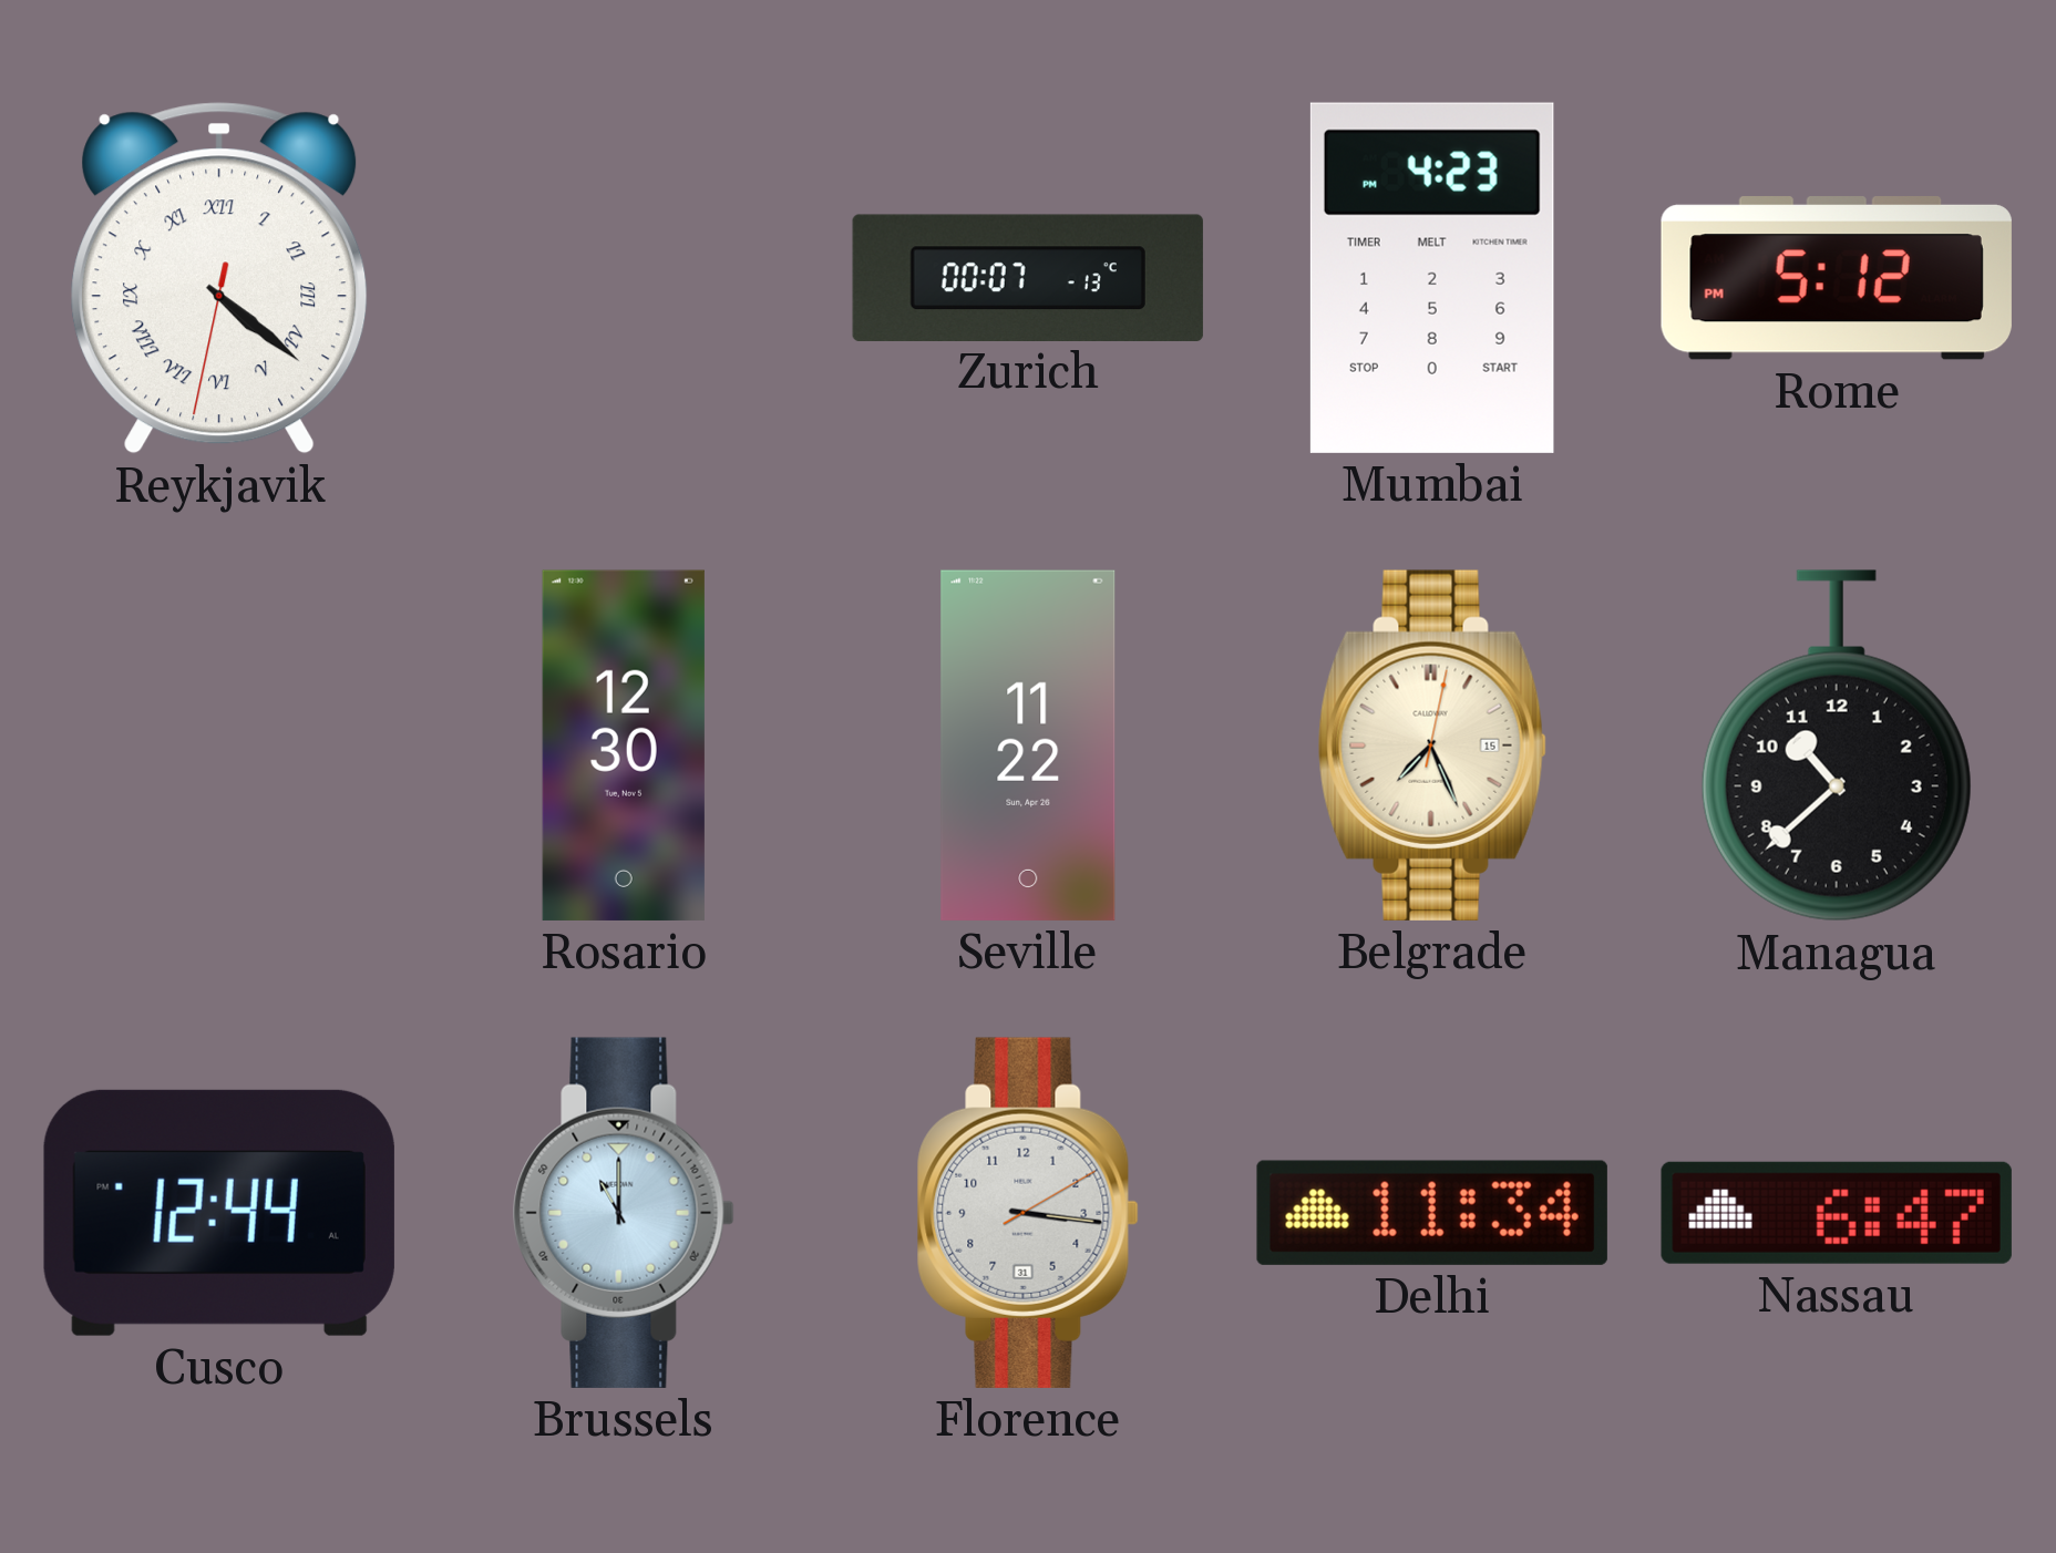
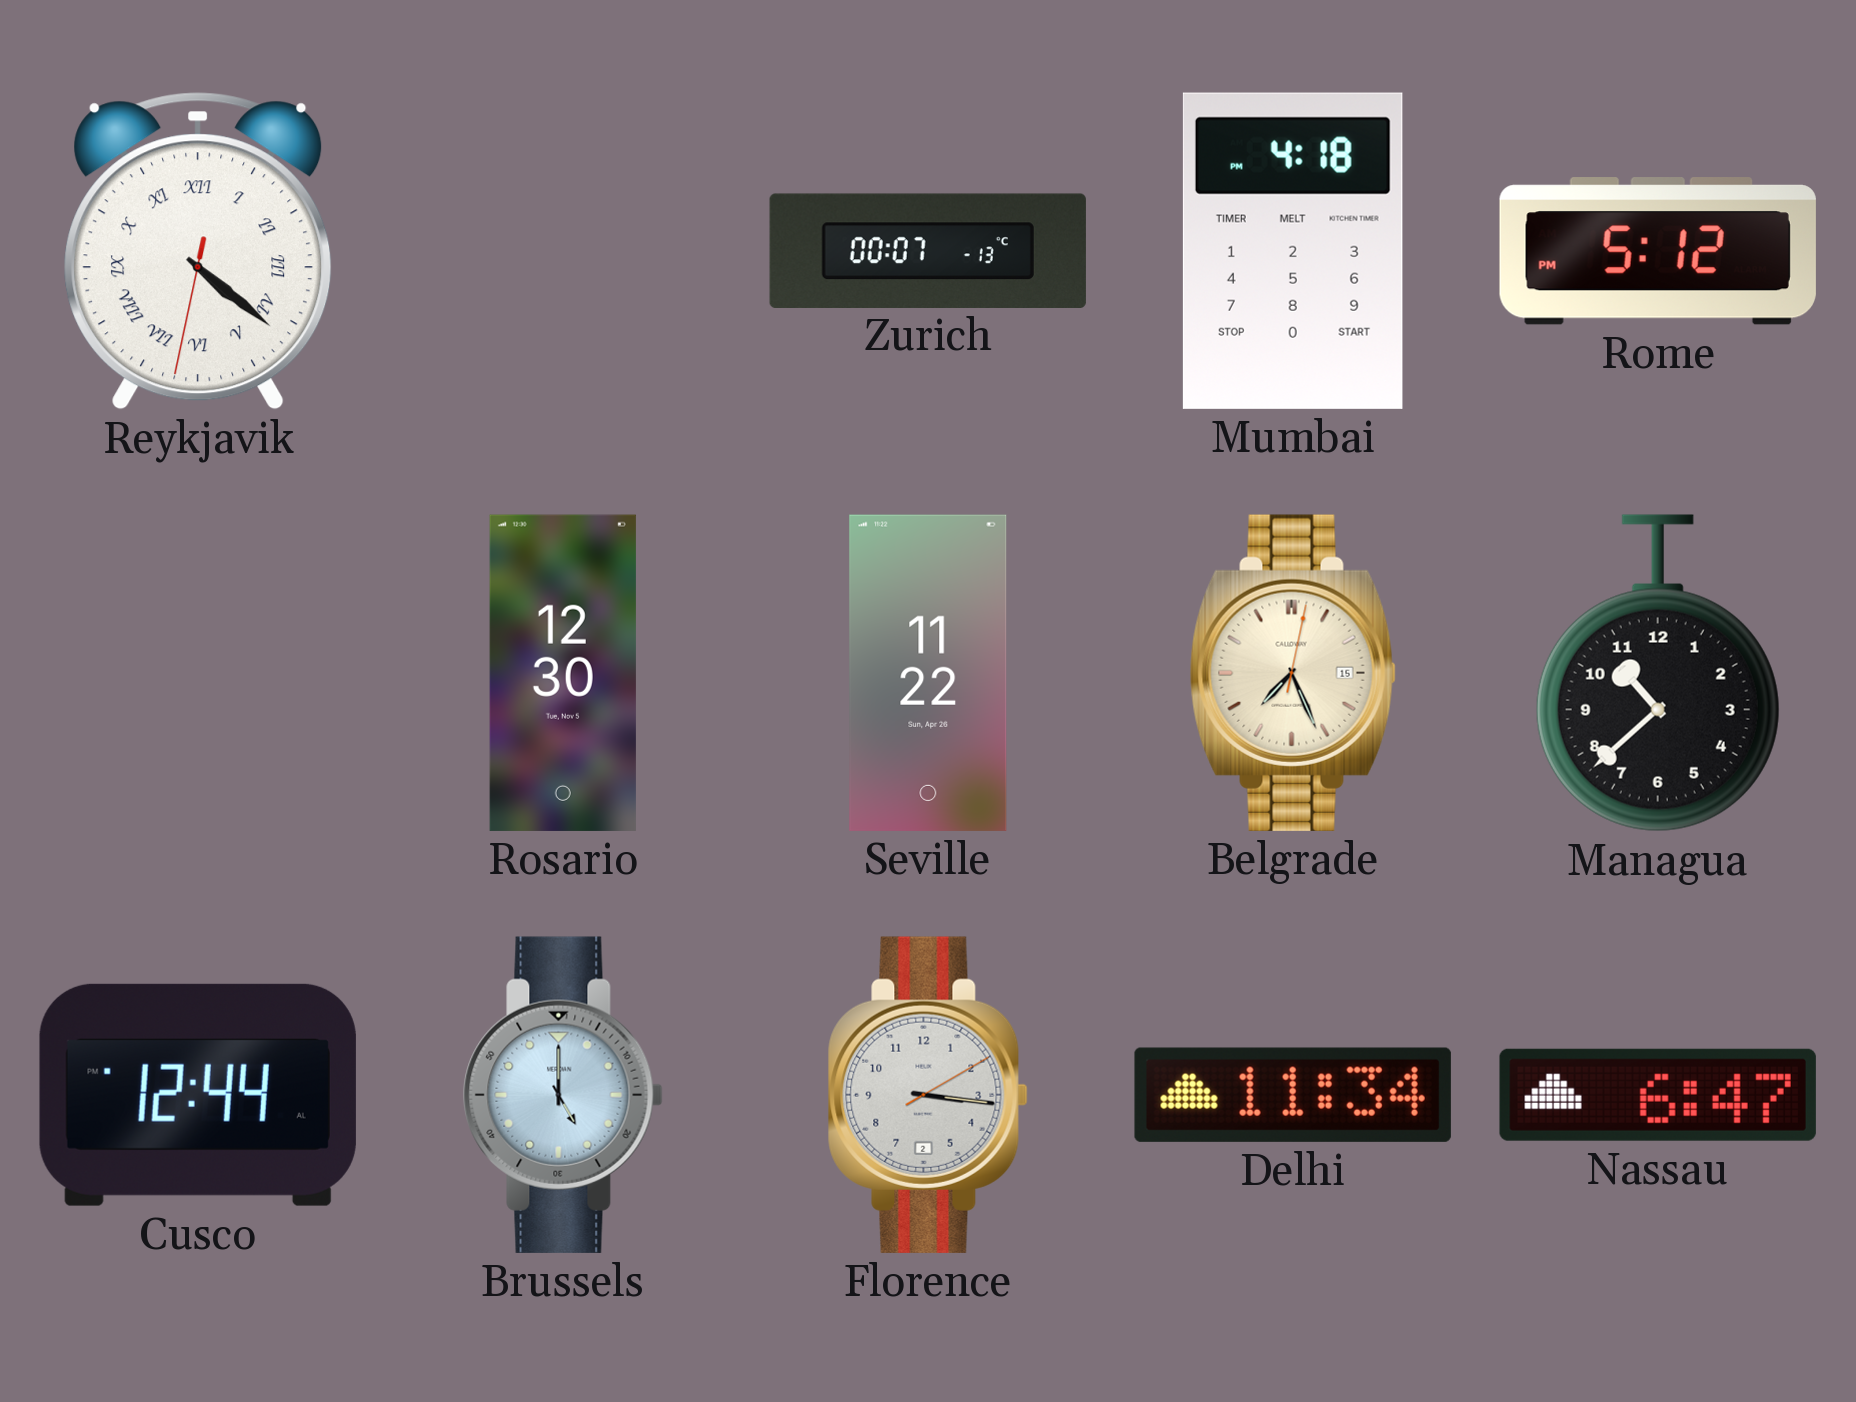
Mumbai: 4:23 -> 4:18 (1293, 251)
Brussels: 11:00 -> 5:00 (563, 1095)
Florence date: 31 -> 2 (928, 1095)
